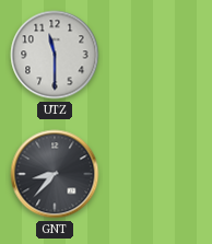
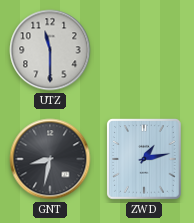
GNT: 8:37 -> 8:32 (50, 159)
ZWD: none -> 1:13 (144, 159)
